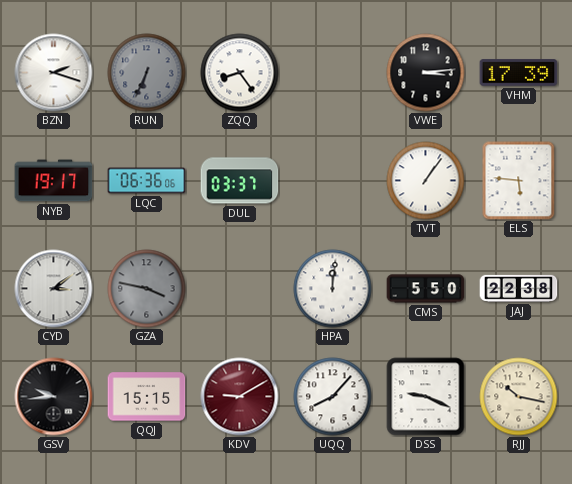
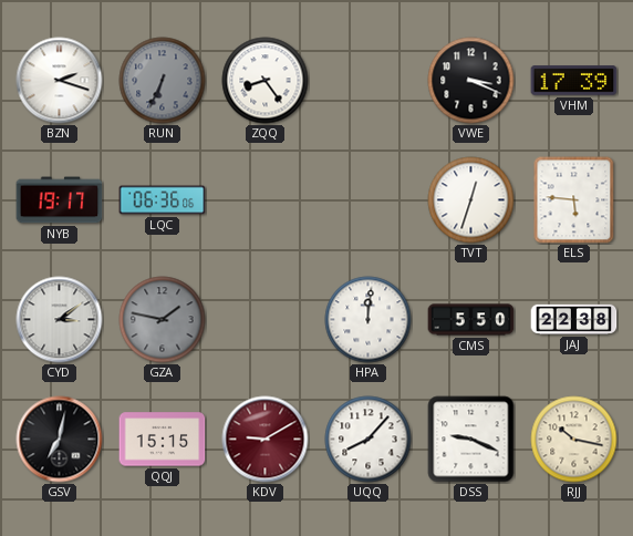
VWE: 3:14 -> 3:19 (471, 81)
DUL: 03:37 -> none (240, 181)
TVT: 1:06 -> 12:33 (471, 200)
GZA: 3:47 -> 1:47 (163, 320)
GSV: 9:44 -> 7:02 (60, 440)
